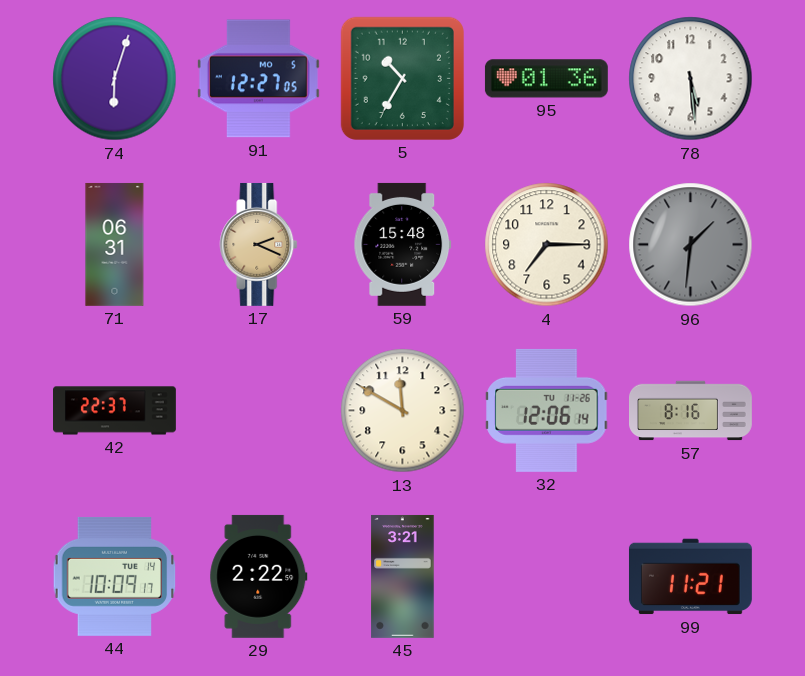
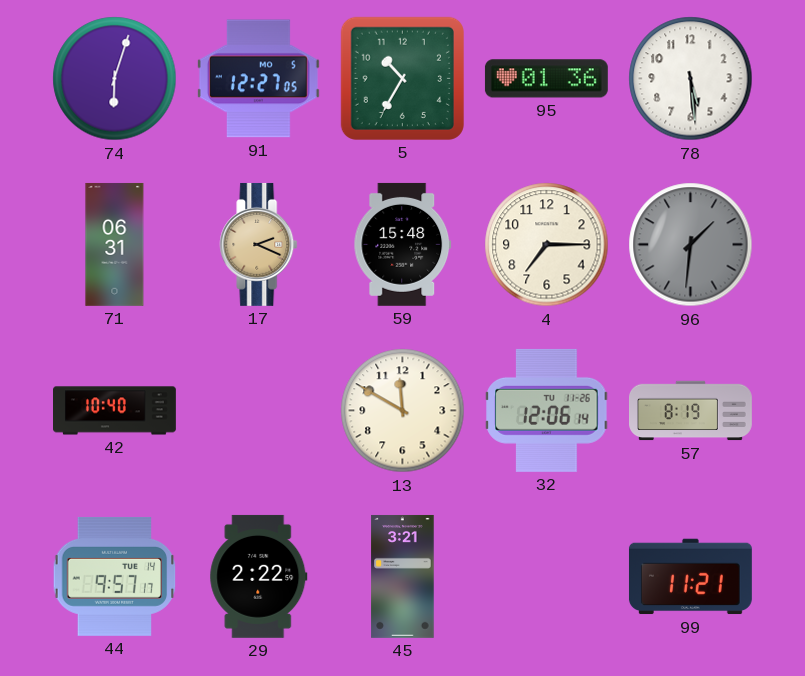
42: 22:37 -> 10:40 (115, 411)
57: 8:16 -> 8:19 (691, 411)
44: 10:09 -> 9:57 (115, 576)
